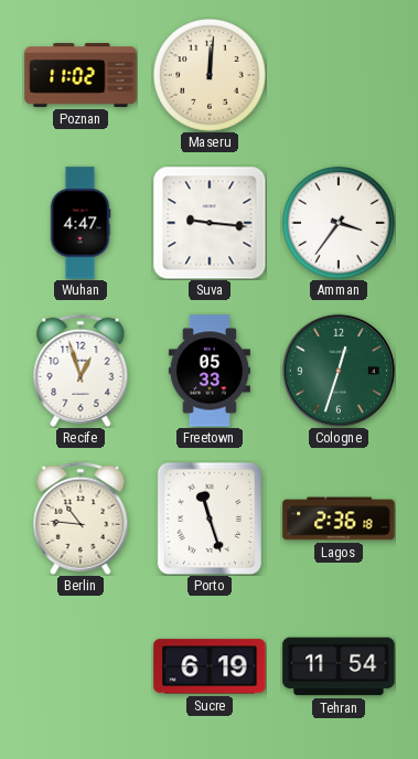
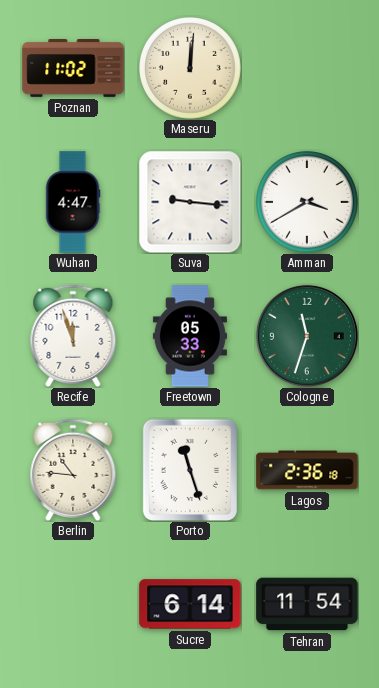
Amman: 3:36 -> 3:40 (308, 203)
Recife: 12:57 -> 11:57 (73, 336)
Cologne: 12:33 -> 11:33 (307, 336)
Sucre: 6:19 -> 6:14 (190, 604)
